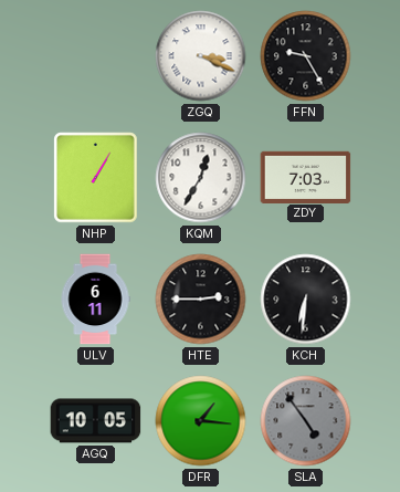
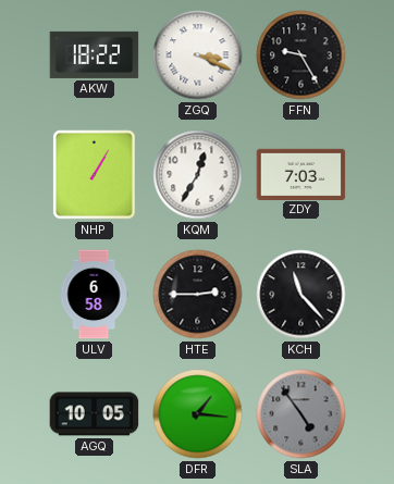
AKW: none -> 18:22 (95, 54)
ULV: 6:11 -> 6:58 (94, 295)
KCH: 6:31 -> 11:23 (301, 295)
